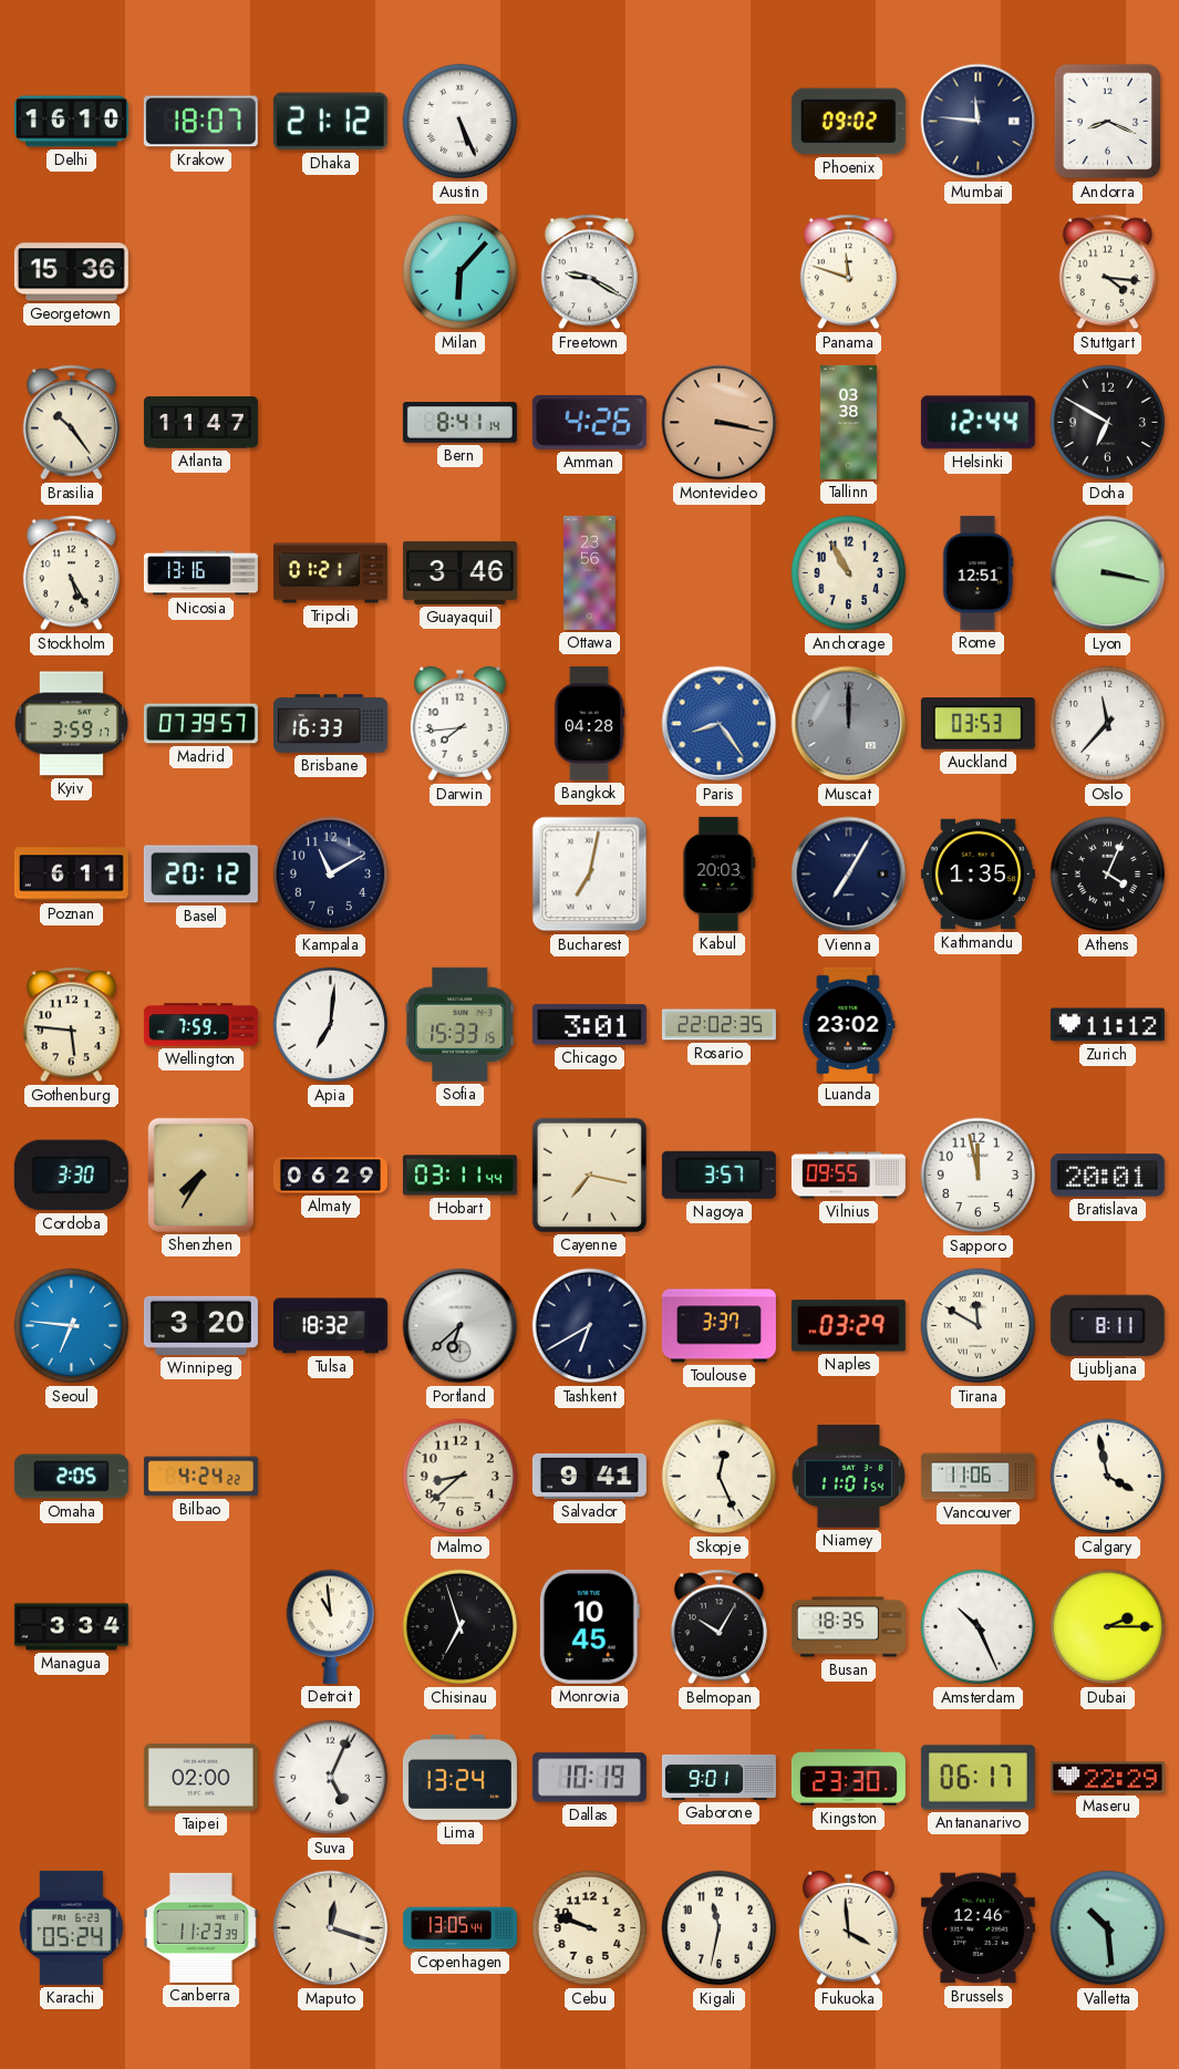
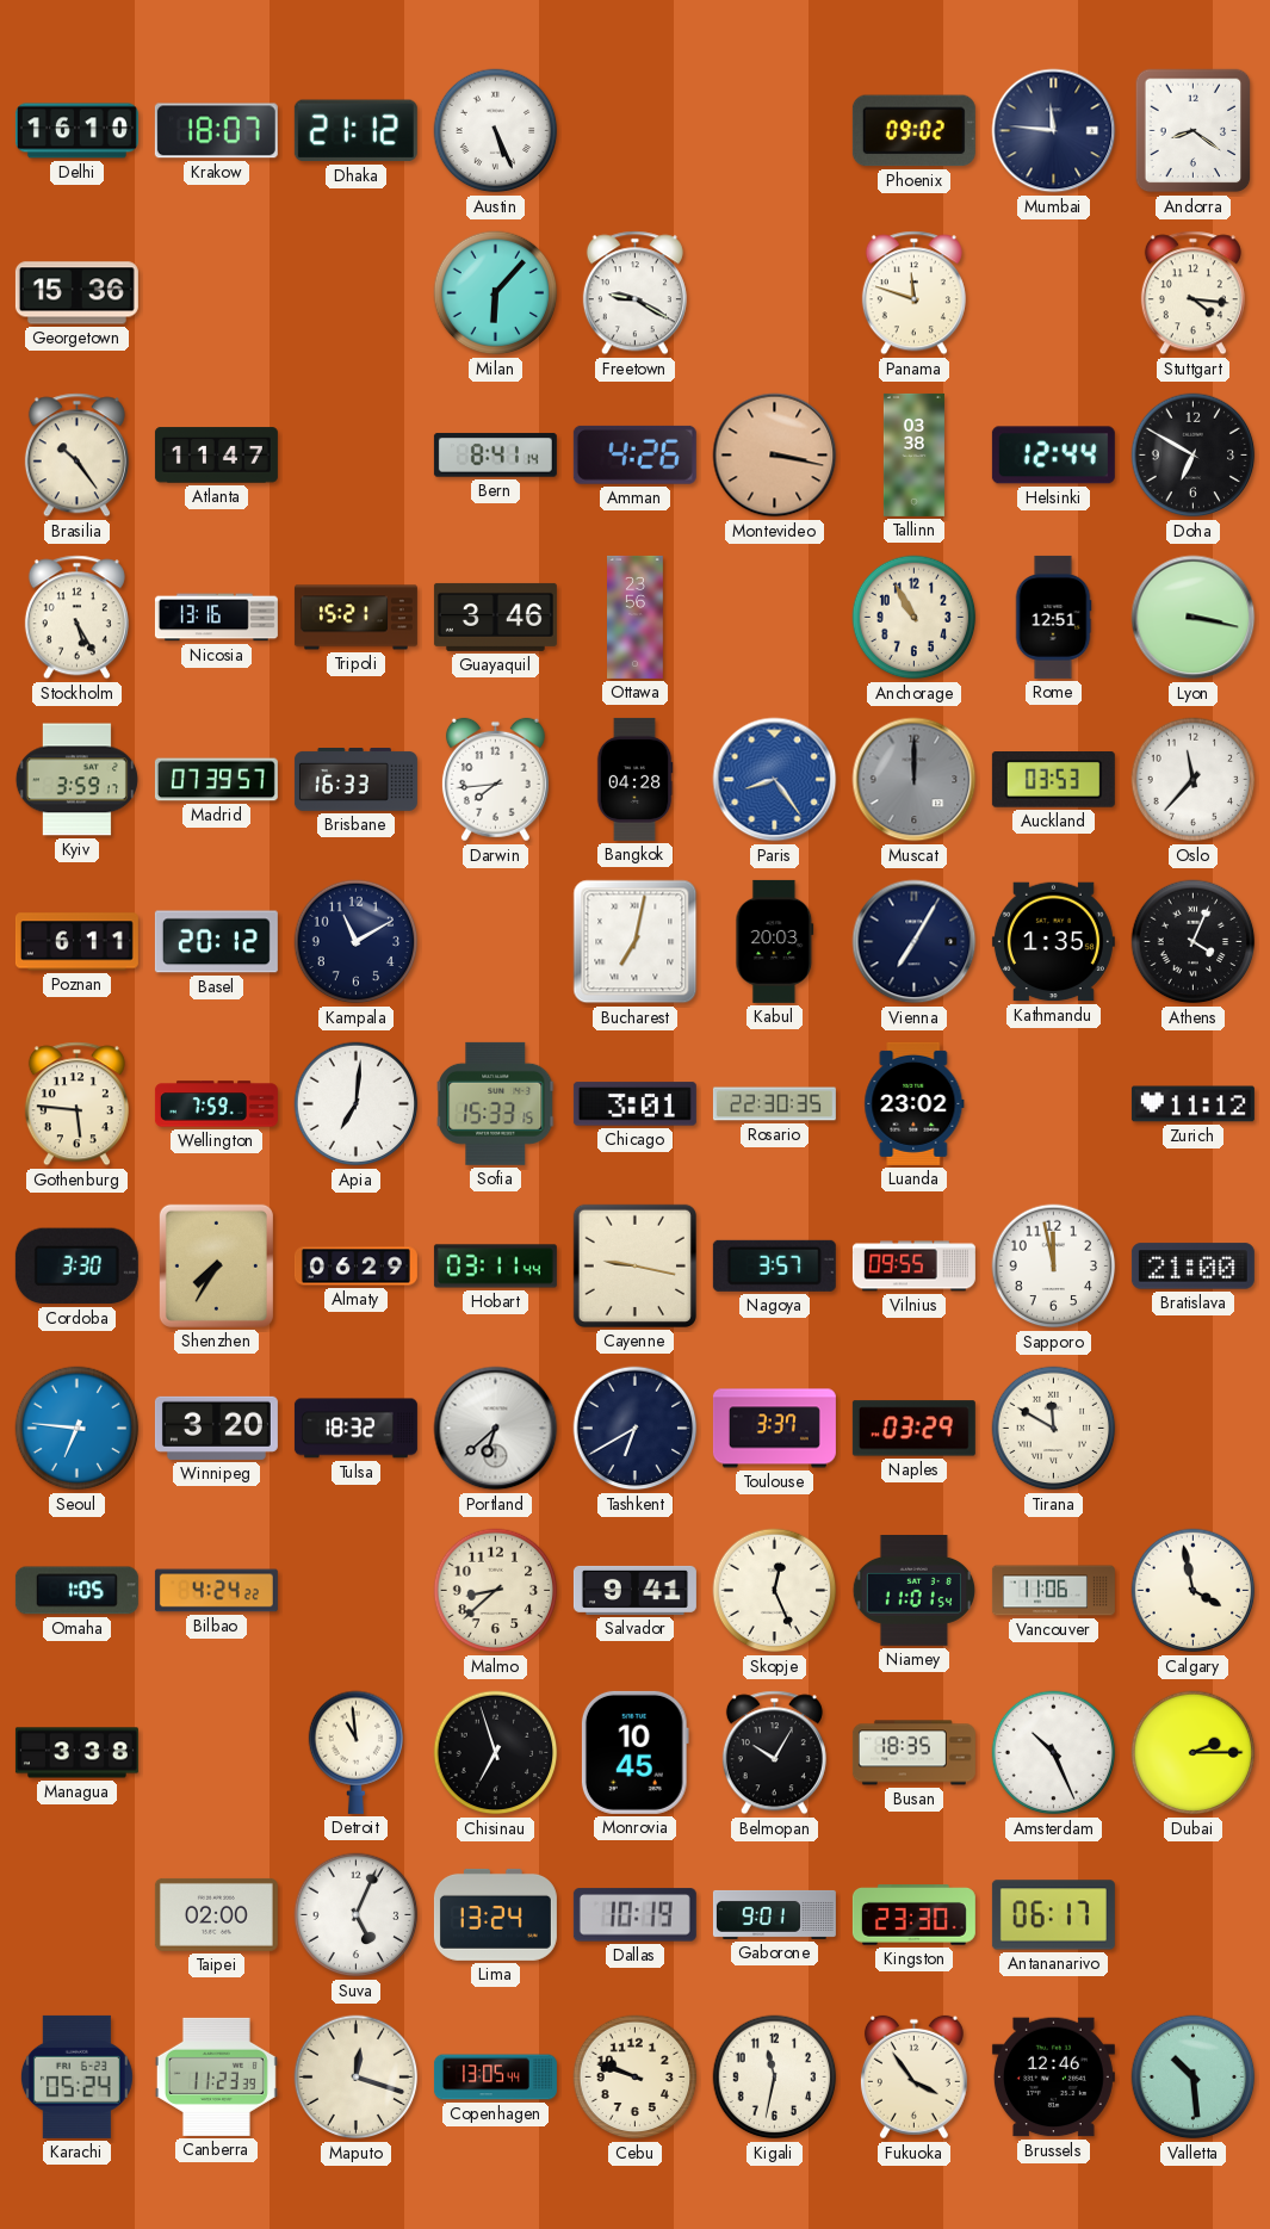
Andorra: 8:19 -> 8:21 (1194, 131)
Tripoli: 01:21 -> 15:21 (355, 618)
Rosario: 22:02 -> 22:30 (774, 1104)
Cayenne: 7:17 -> 9:17 (634, 1265)
Bratislava: 20:01 -> 21:00 (1192, 1267)
Ljubljana: 8:11 -> none (1107, 1325)
Omaha: 2:05 -> 1:05 (76, 1591)
Managua: 3:34 -> 3:38 (76, 1753)
Maseru: 22:29 -> none (1107, 1778)
Fukuoka: 3:59 -> 3:54 (913, 2078)
